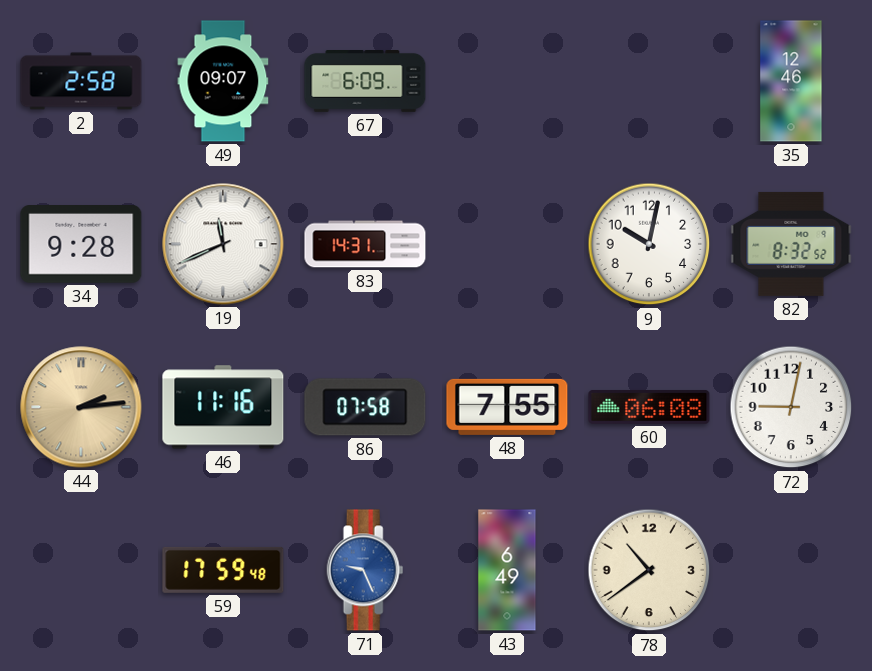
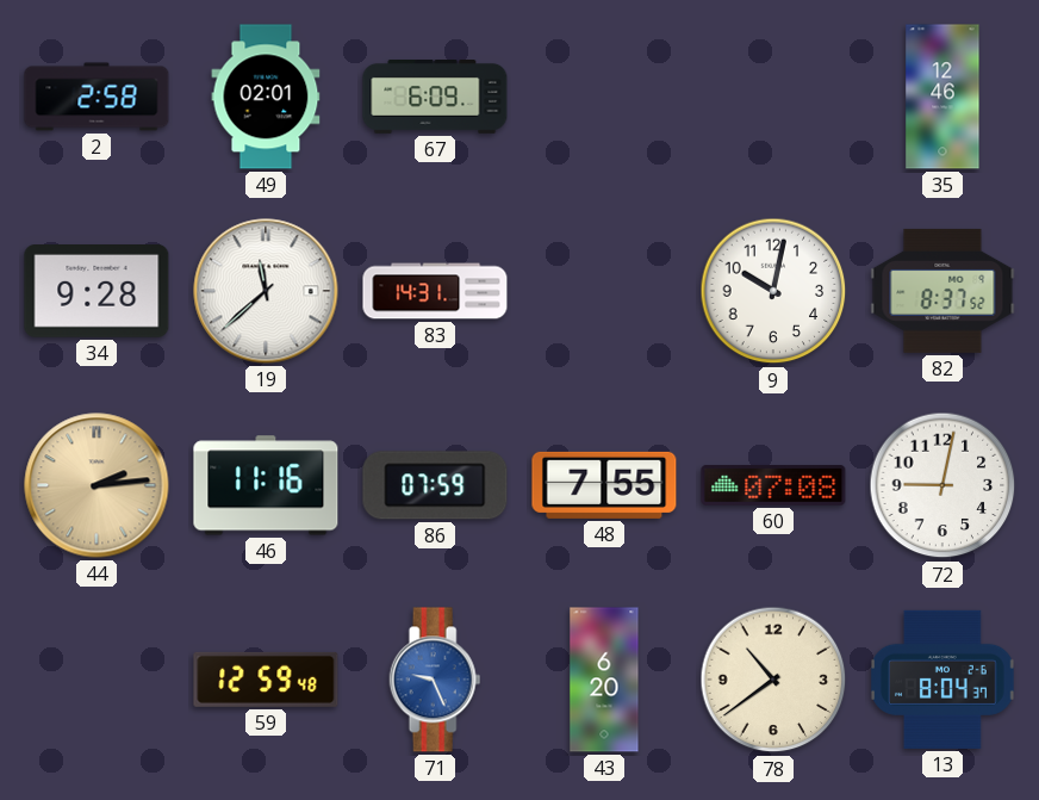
49: 09:07 -> 02:01 (266, 97)
19: 11:41 -> 11:38 (266, 291)
82: 8:32 -> 8:37 (942, 291)
86: 07:58 -> 07:59 (435, 485)
60: 06:08 -> 07:08 (773, 485)
59: 17:59 -> 12:59 (266, 680)
43: 6:49 -> 6:20 (604, 680)
13: none -> 8:04 (942, 680)
